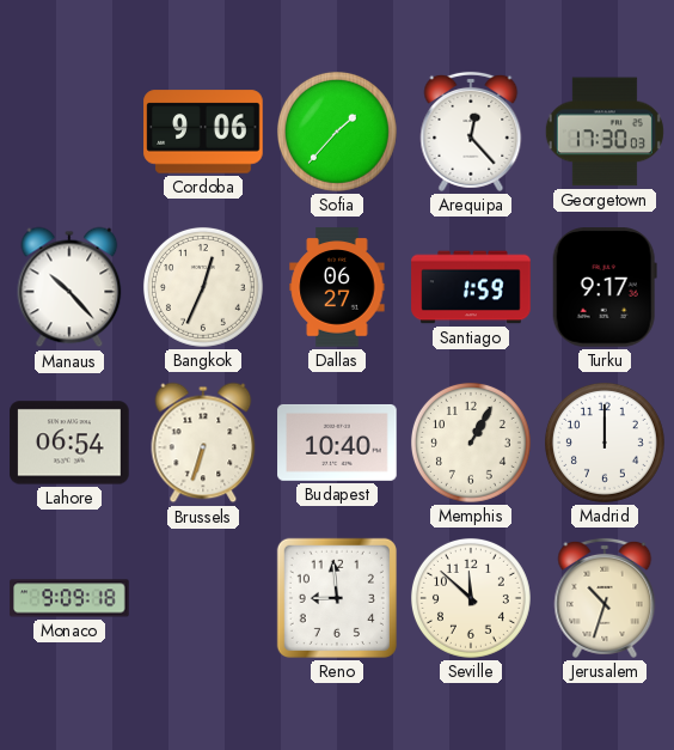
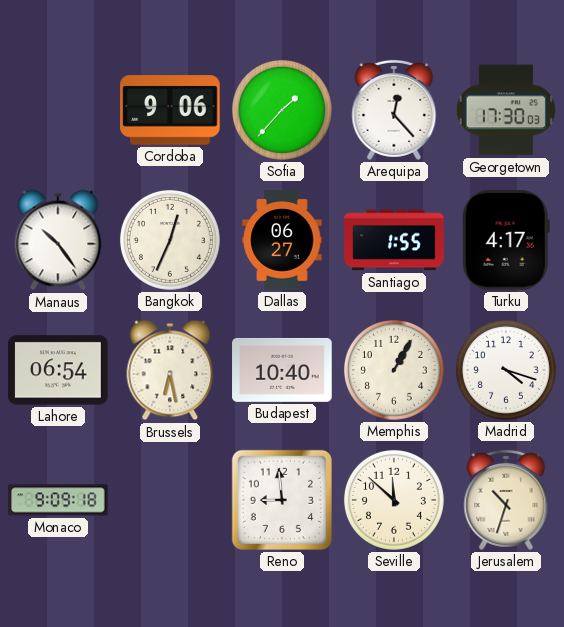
Manaus: 10:23 -> 10:24 (58, 240)
Santiago: 1:59 -> 1:55 (394, 240)
Turku: 9:17 -> 4:17 (506, 240)
Brussels: 6:33 -> 6:28 (170, 370)
Madrid: 12:00 -> 4:18 (506, 370)
